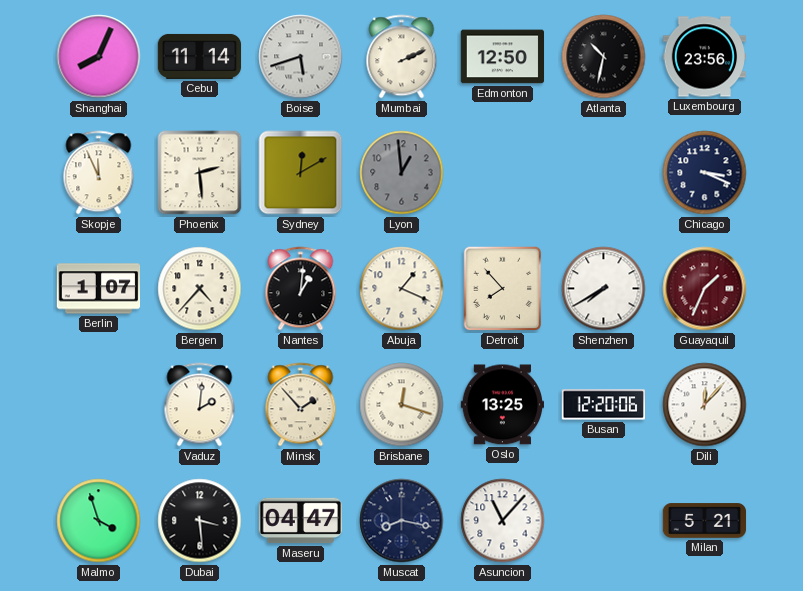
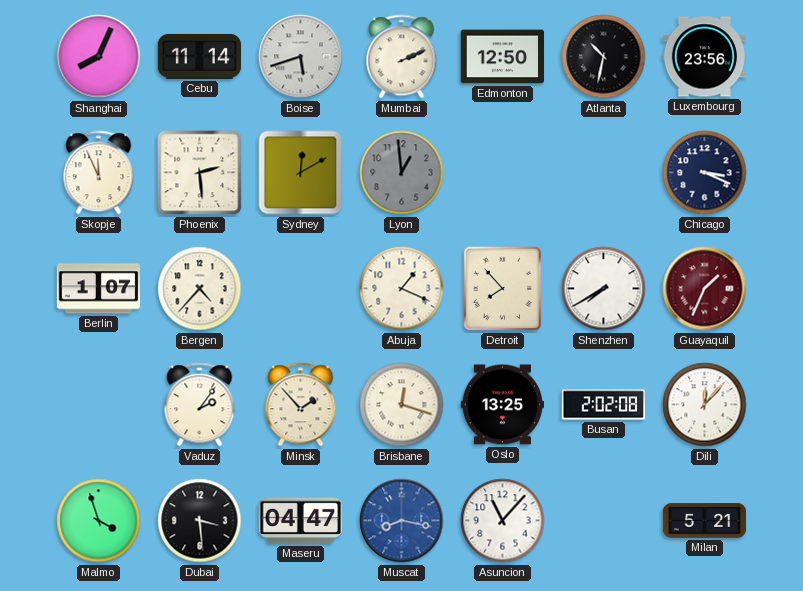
Nantes: 1:01 -> none (301, 289)
Vaduz: 2:01 -> 2:06 (200, 405)
Busan: 12:20 -> 2:02 (603, 405)
Muscat dial: navy -> blue (402, 521)
